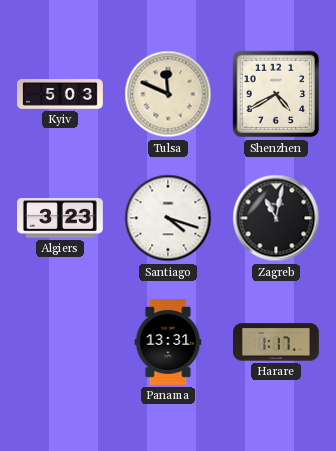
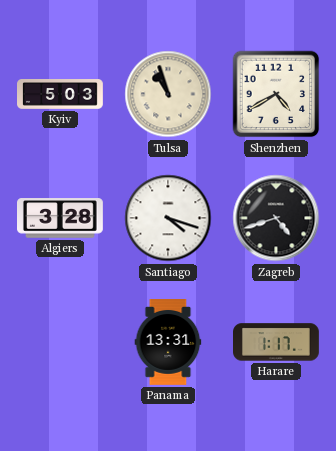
Tulsa: 11:49 -> 10:57 (168, 94)
Algiers: 3:23 -> 3:28 (61, 218)
Zagreb: 11:02 -> 4:42 (276, 218)
